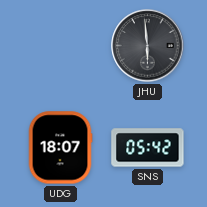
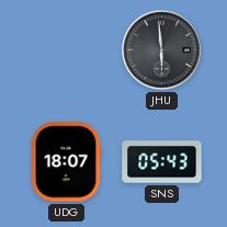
SNS: 05:42 -> 05:43 (162, 162)
